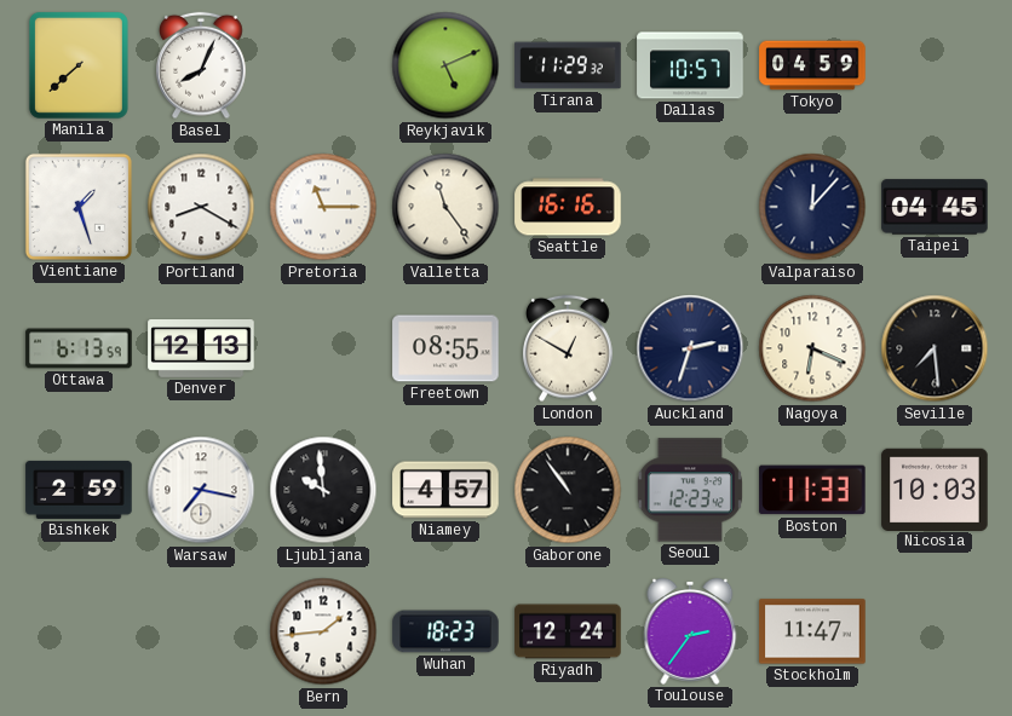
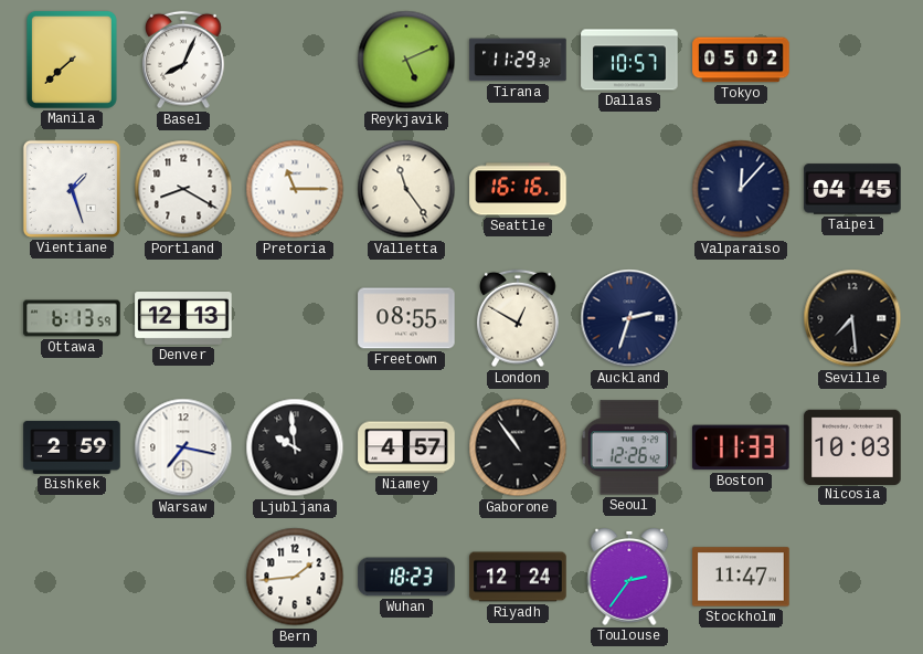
Tokyo: 04:59 -> 05:02 (741, 60)
Nagoya: 6:19 -> none (812, 348)
Seoul: 12:23 -> 12:26 (629, 447)
